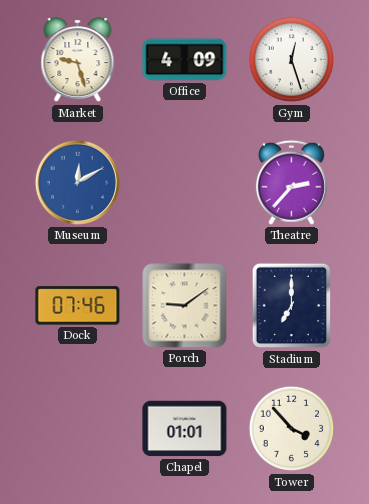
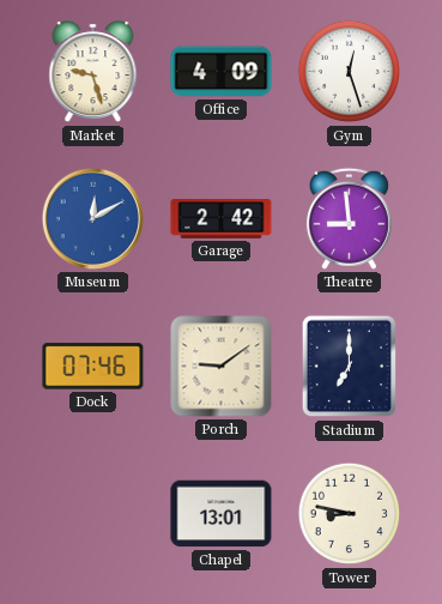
Garage: none -> 2:42 (222, 219)
Theatre: 2:37 -> 8:59 (349, 218)
Chapel: 01:01 -> 13:01 (222, 514)
Tower: 3:53 -> 8:47 (350, 514)
